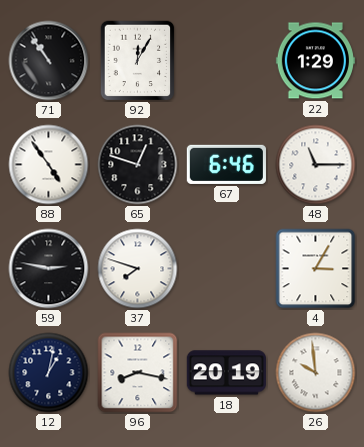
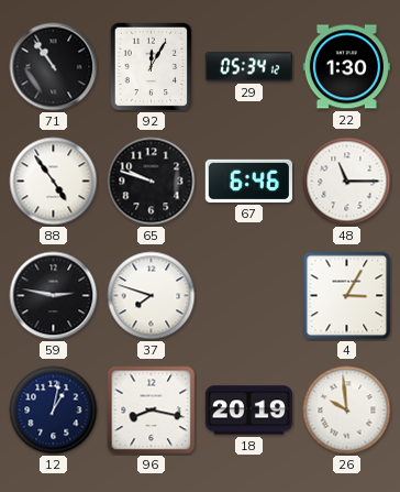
29: none -> 05:34 (248, 67)
22: 1:29 -> 1:30 (346, 67)
65: 12:48 -> 9:48 (152, 182)
